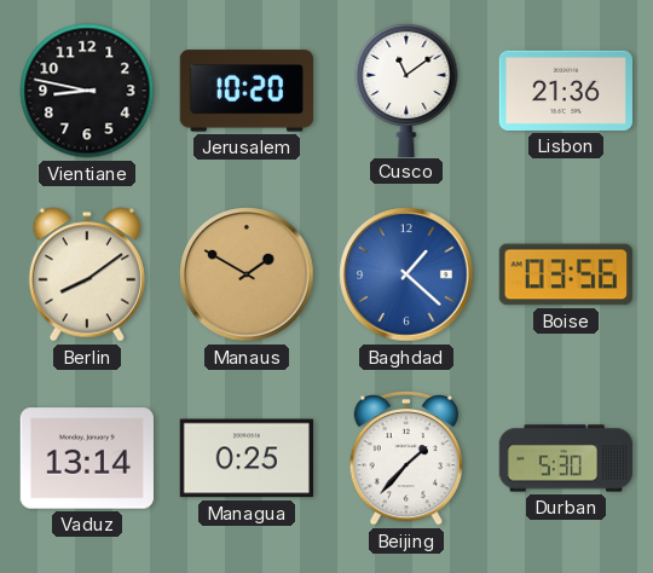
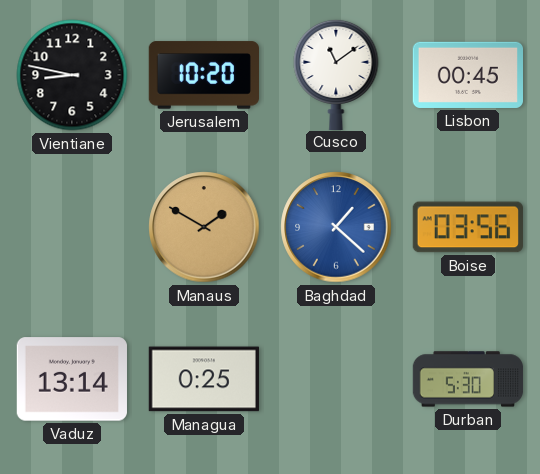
Lisbon: 21:36 -> 00:45 (467, 75)
Berlin: 8:09 -> none (87, 274)
Beijing: 1:37 -> none (405, 458)
